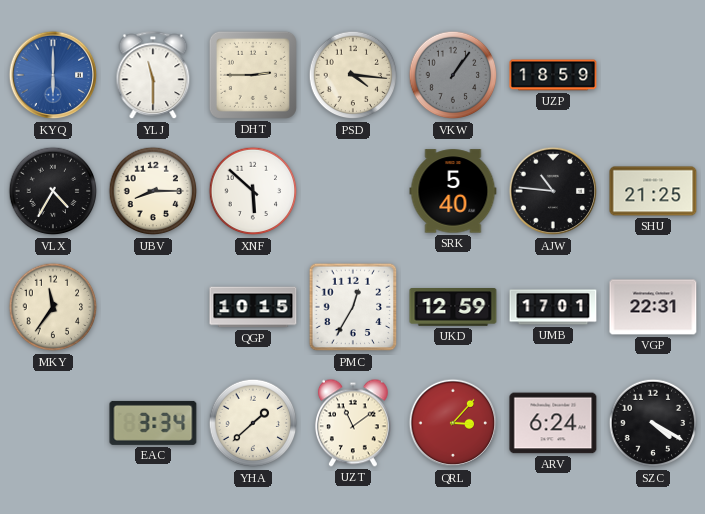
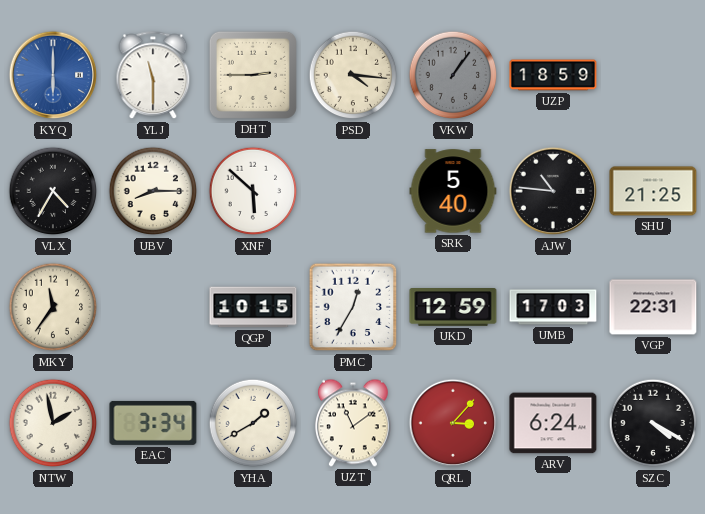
UMB: 17:01 -> 17:03 (553, 307)
NTW: none -> 1:58 (53, 423)
YHA: 1:38 -> 1:40 (253, 423)
